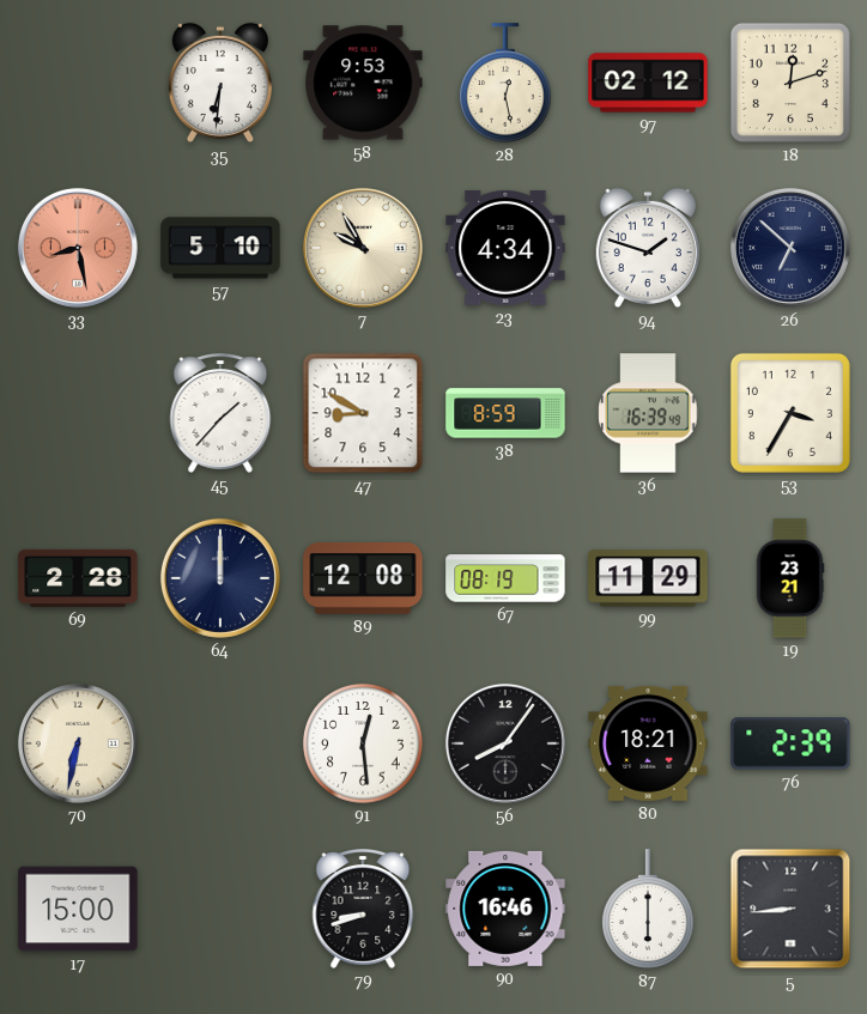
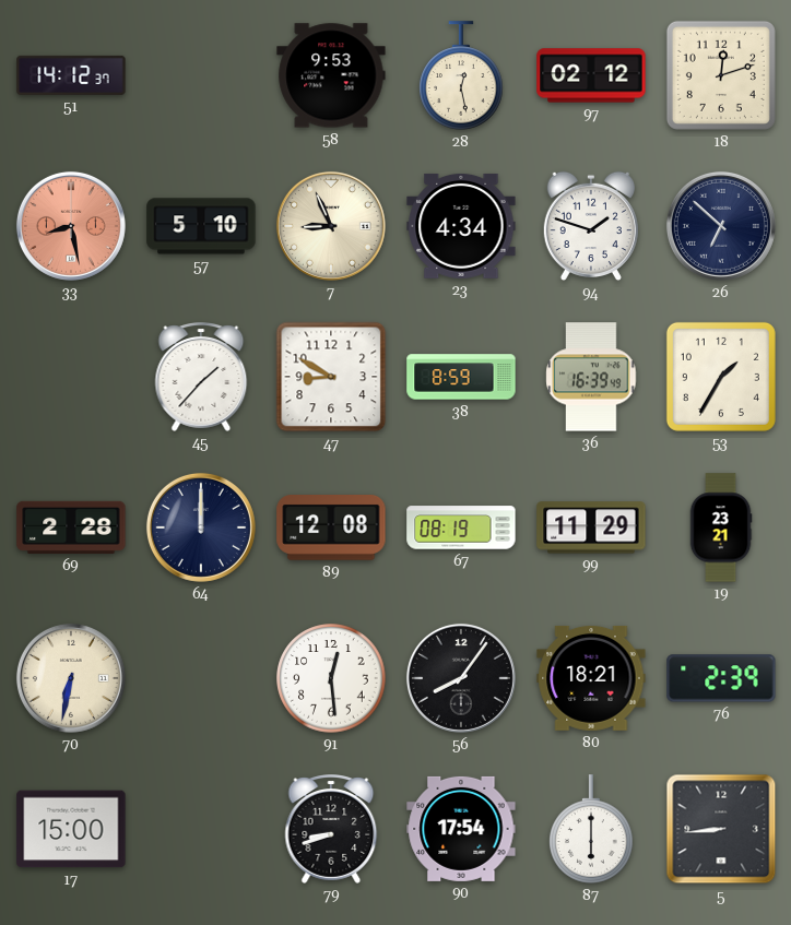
51: none -> 14:12 (71, 75)
35: 6:31 -> none (220, 83)
7: 9:55 -> 8:56 (331, 226)
53: 3:35 -> 1:35 (721, 377)
90: 16:46 -> 17:54 (461, 829)
